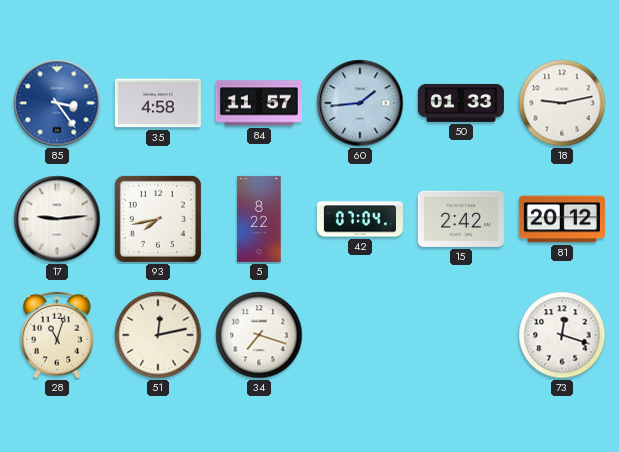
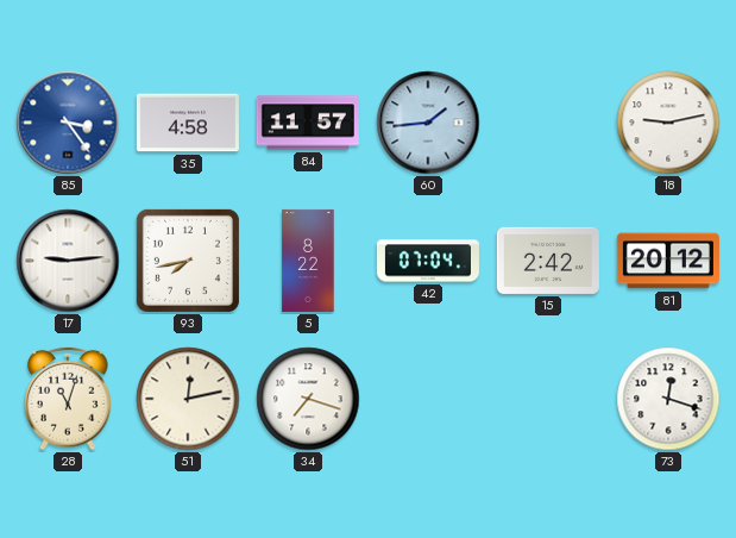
50: 01:33 -> none (461, 103)
